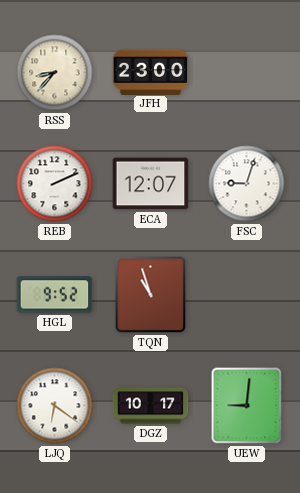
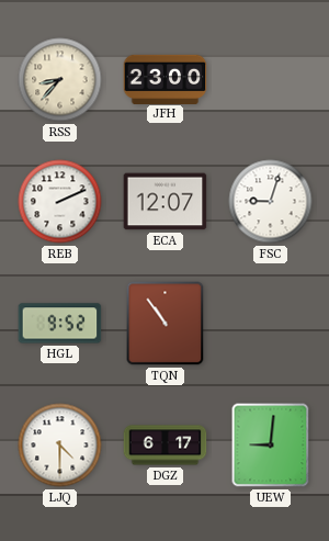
TQN: 10:57 -> 10:54 (166, 324)
LJQ: 6:21 -> 4:30 (60, 446)
DGZ: 10:17 -> 6:17 (166, 446)
